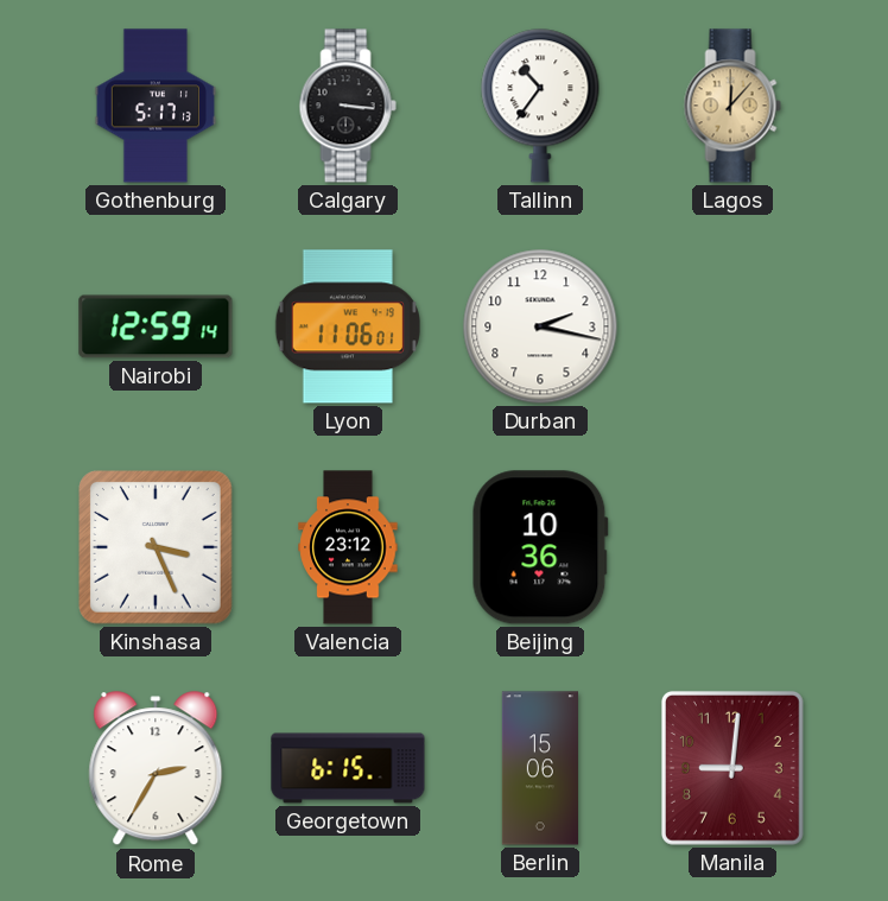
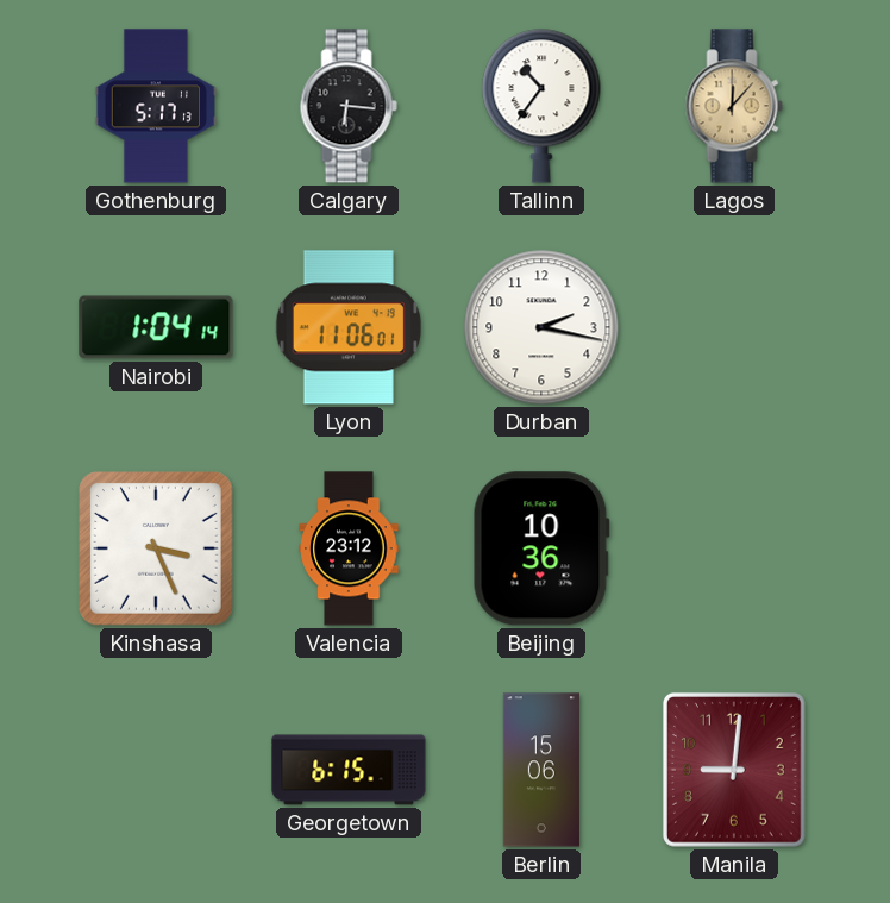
Calgary: 3:16 -> 6:16 (349, 106)
Nairobi: 12:59 -> 1:04 (156, 327)
Rome: 2:35 -> none (156, 769)
